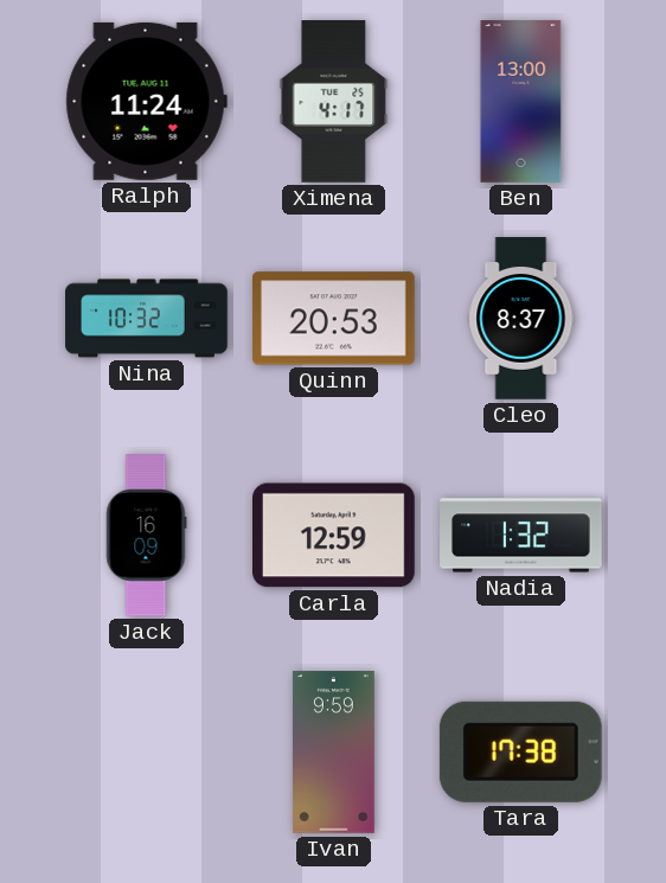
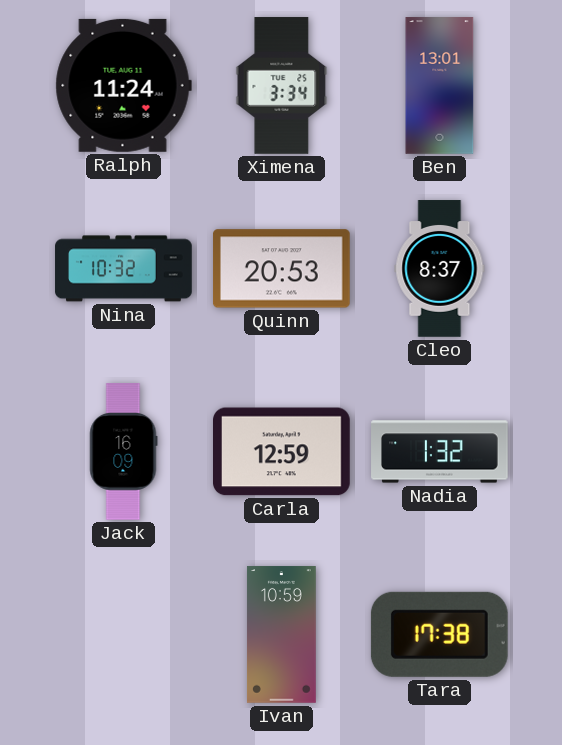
Ximena: 4:17 -> 3:34 (282, 86)
Ben: 13:00 -> 13:01 (440, 86)
Ivan: 9:59 -> 10:59 (281, 635)
